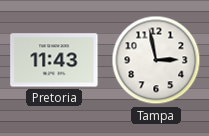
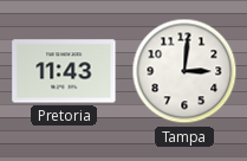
Tampa: 2:58 -> 3:01 (184, 71)
